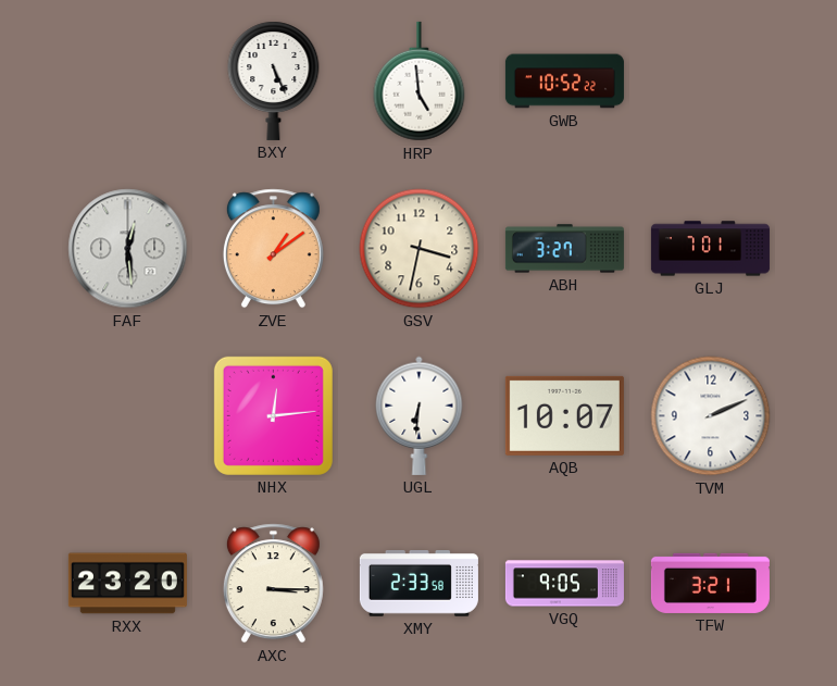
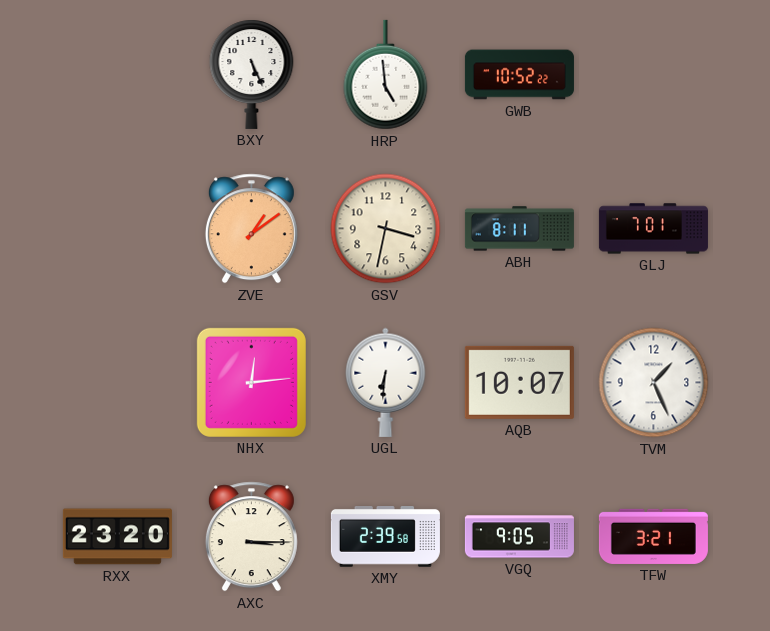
FAF: 12:29 -> none (128, 249)
ABH: 3:27 -> 8:11 (519, 229)
TVM: 2:11 -> 1:26 (654, 383)
XMY: 2:33 -> 2:39 (385, 537)
